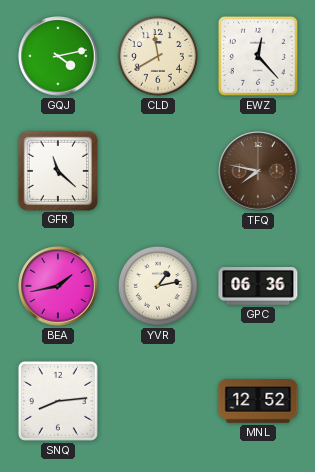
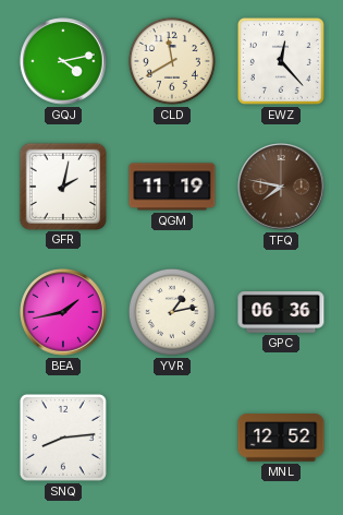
GFR: 11:22 -> 2:02 (62, 185)
QGM: none -> 11:19 (172, 187)
